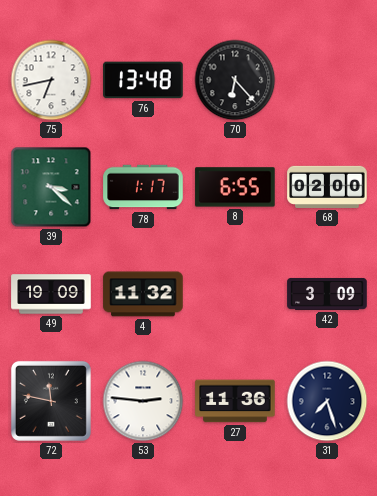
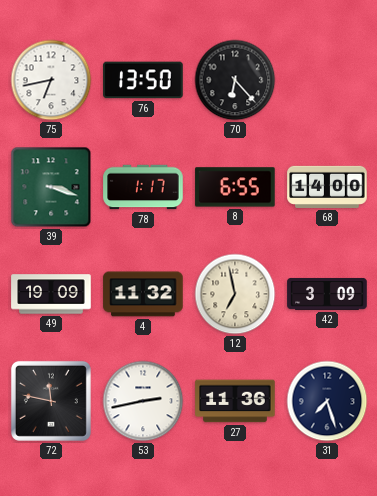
76: 13:48 -> 13:50 (143, 80)
39: 3:22 -> 3:18 (51, 187)
68: 02:00 -> 14:00 (327, 187)
12: none -> 6:58 (235, 294)
53: 2:46 -> 2:43 (143, 401)
